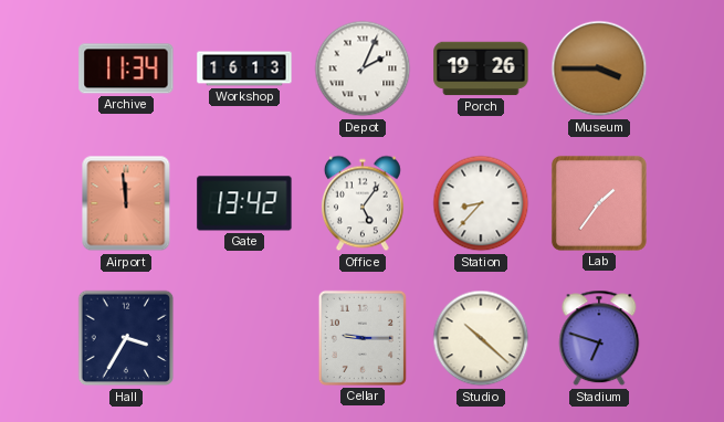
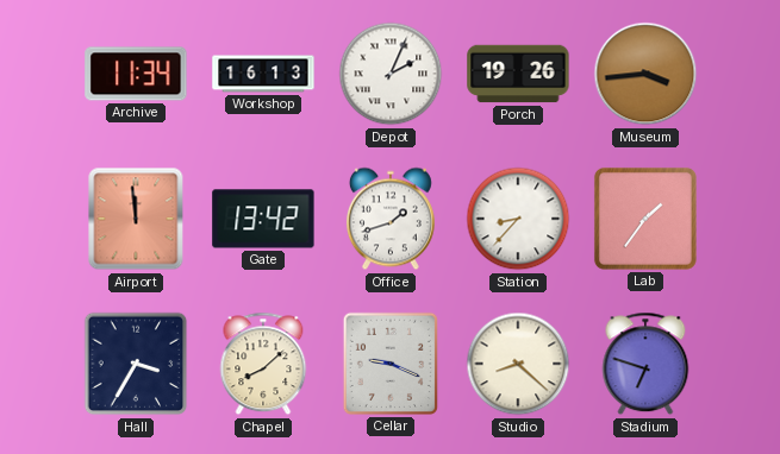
Museum: 3:45 -> 3:44 (645, 74)
Office: 5:06 -> 1:42 (391, 219)
Chapel: none -> 8:08 (263, 364)
Cellar: 9:15 -> 9:19 (391, 364)
Studio: 10:22 -> 8:22 (518, 364)
